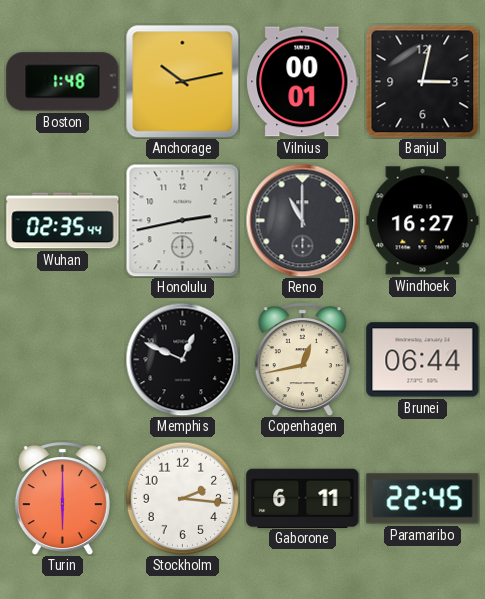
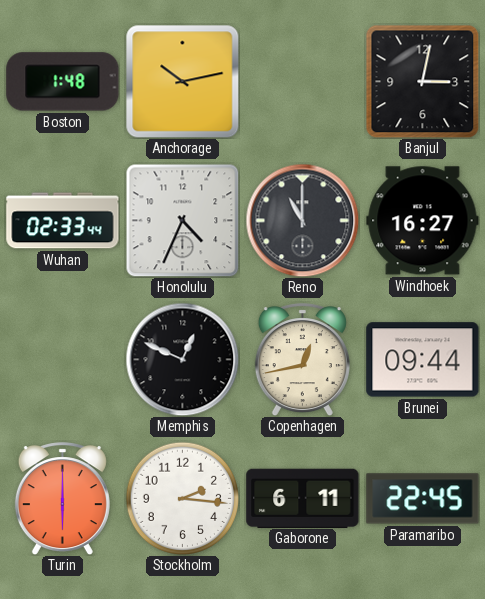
Vilnius: 00:01 -> none (303, 82)
Wuhan: 02:35 -> 02:33 (63, 221)
Honolulu: 2:43 -> 4:34 (182, 220)
Brunei: 06:44 -> 09:44 (423, 360)
